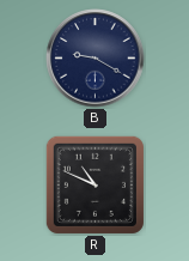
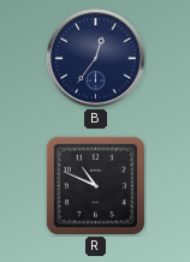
B: 9:20 -> 12:36 (96, 59)
